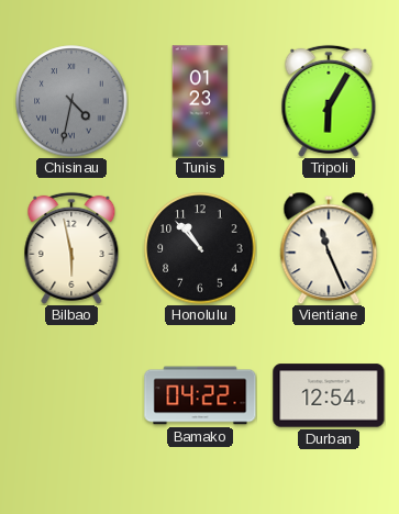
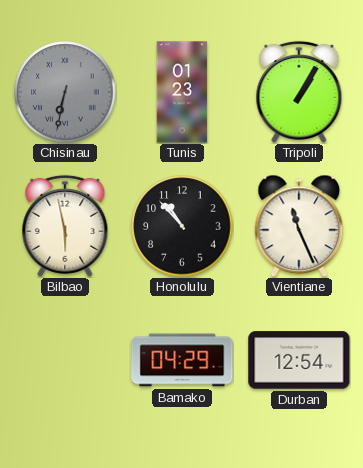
Chisinau: 4:32 -> 6:32 (65, 92)
Tripoli: 6:05 -> 1:05 (299, 92)
Bamako: 04:22 -> 04:29 (182, 360)
